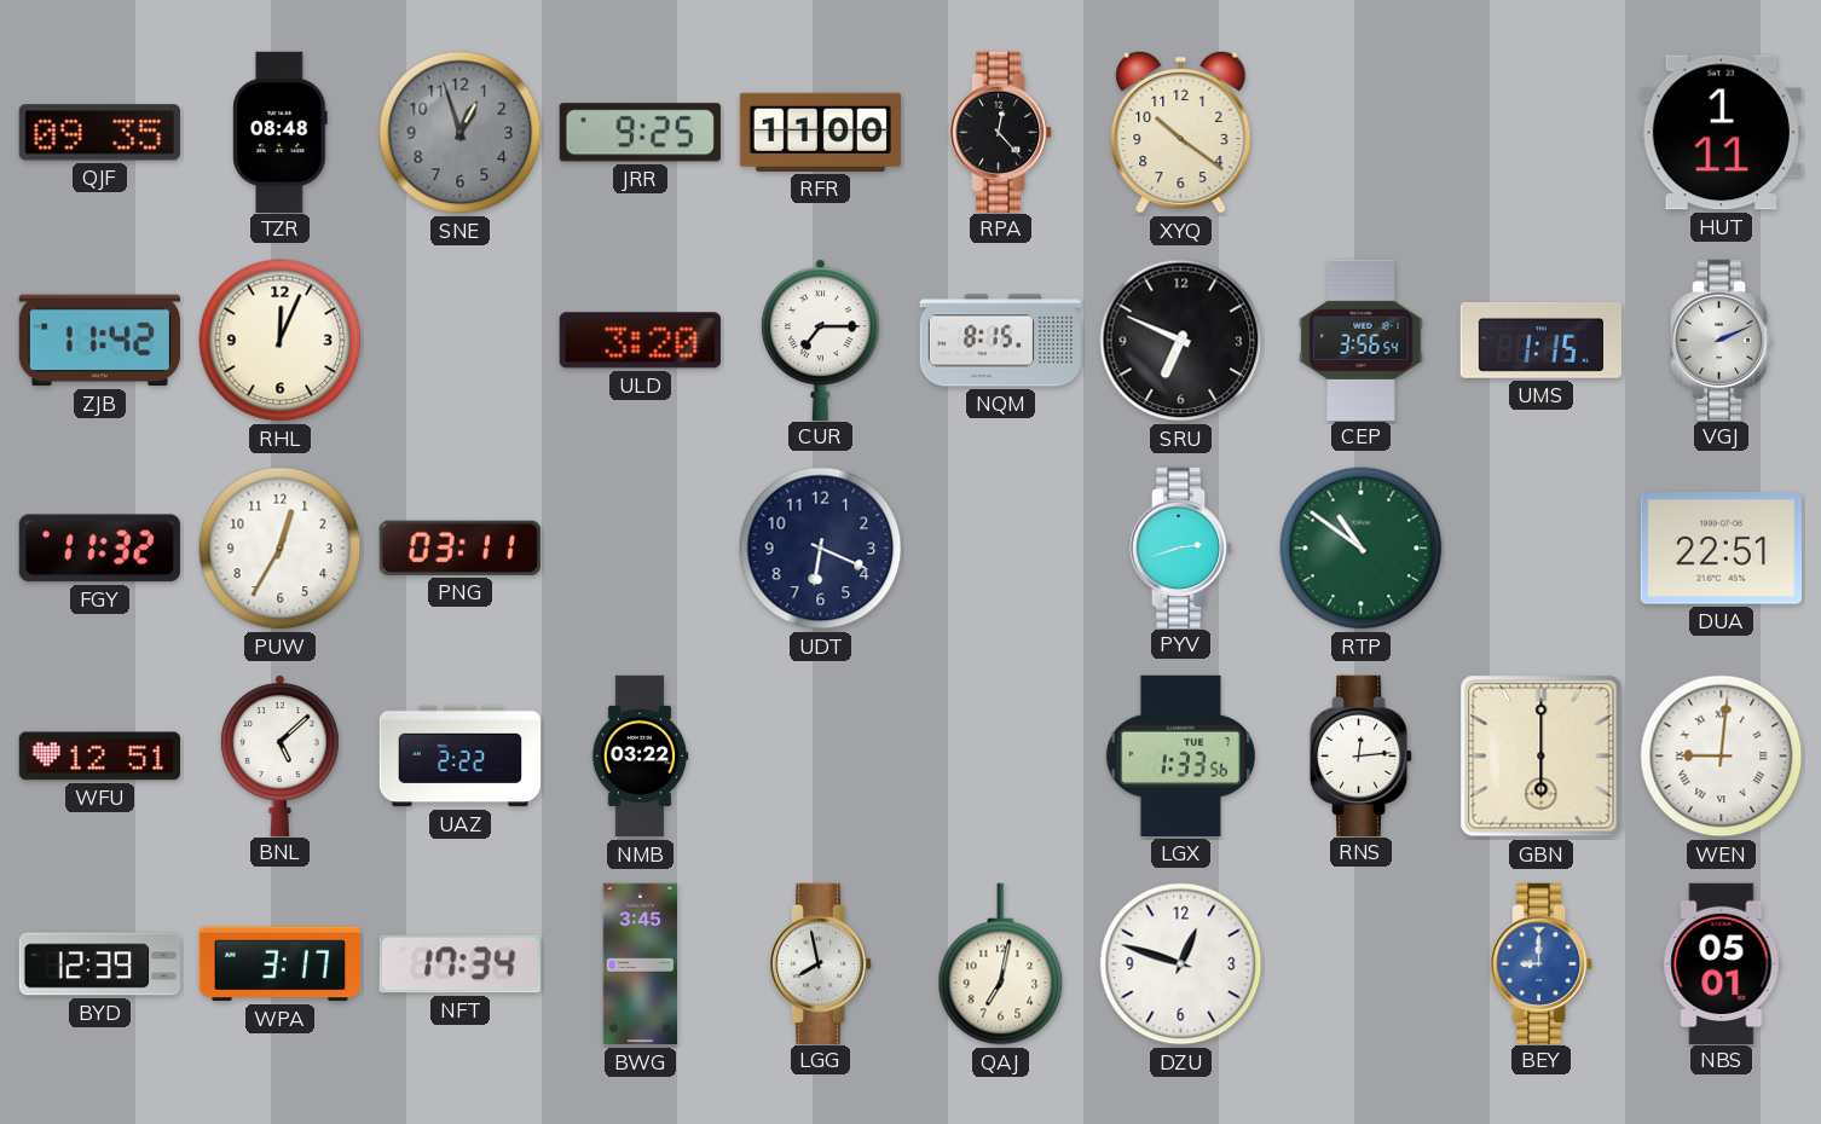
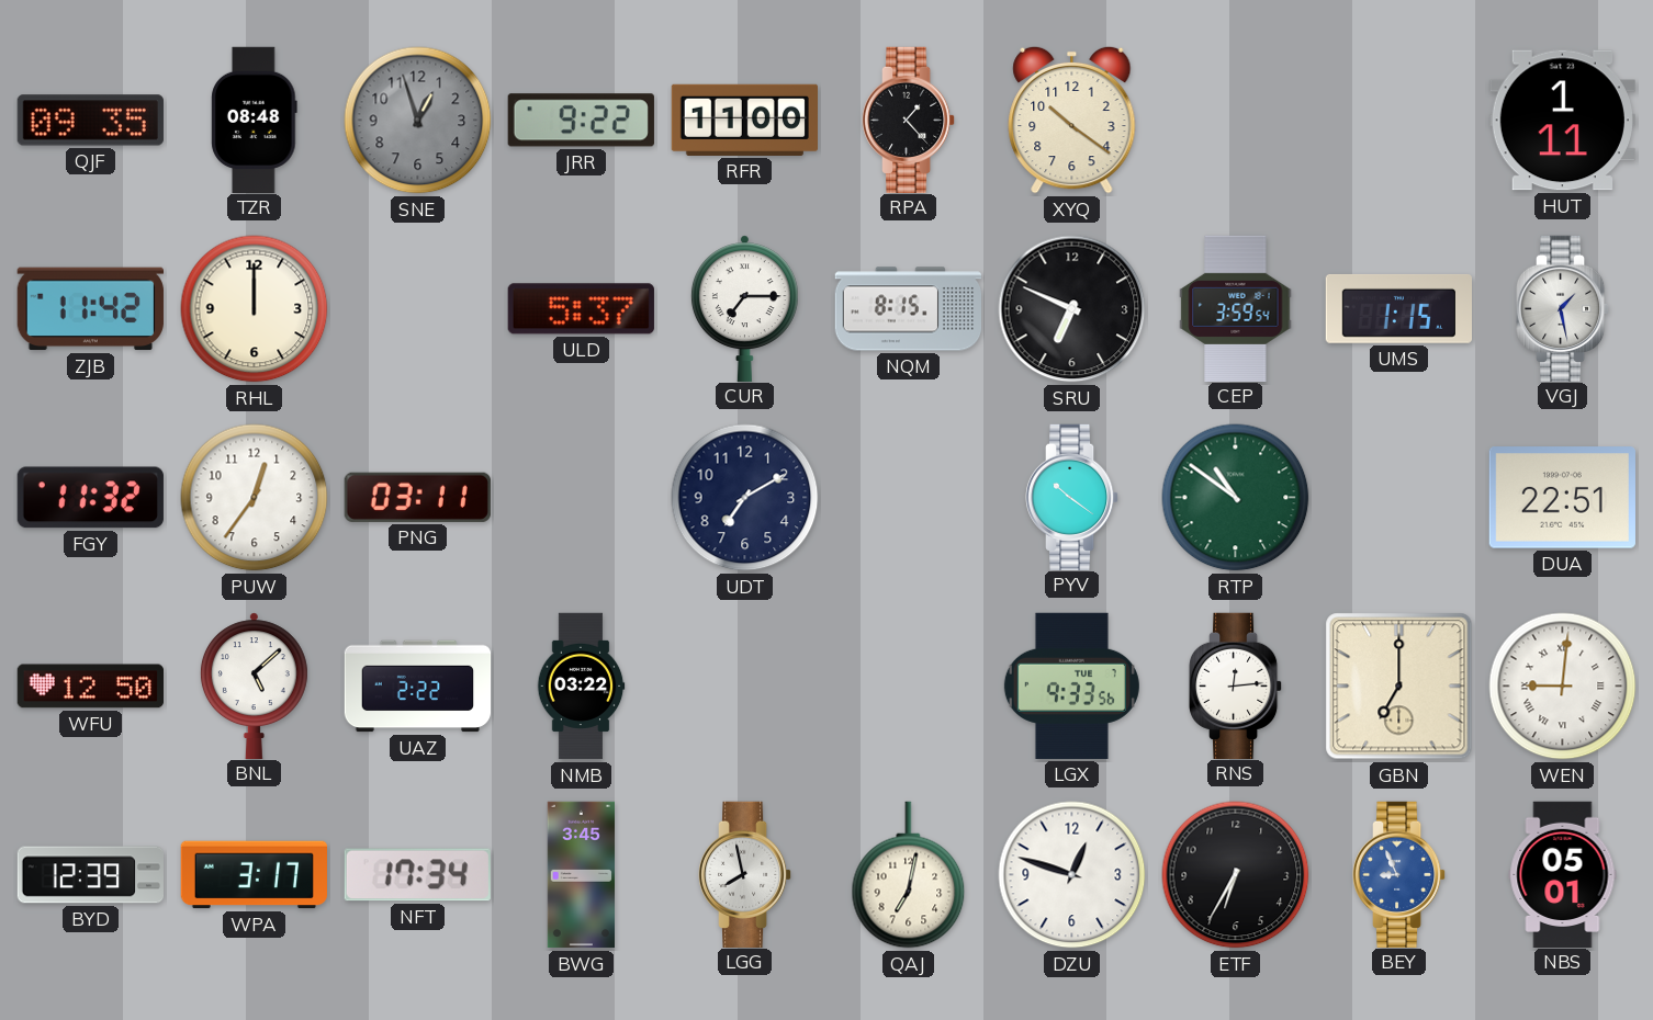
JRR: 9:25 -> 9:22 (581, 121)
RPA: 12:23 -> 1:23 (909, 120)
RHL: 12:04 -> 12:00 (255, 309)
ULD: 3:20 -> 5:37 (581, 309)
CEP: 3:56 -> 3:59 (1236, 308)
VGJ: 2:11 -> 1:28 (1563, 308)
PUW: 12:35 -> 12:36 (255, 498)
UDT: 6:19 -> 7:10 (745, 498)
PYV: 2:42 -> 10:21 (1072, 497)
WFU: 12:51 -> 12:50 (90, 687)
LGX: 1:33 -> 9:33 (1071, 685)
GBN: 6:00 -> 7:00 (1399, 687)
ETF: none -> 6:35 (1236, 875)
BEY: 9:00 -> 8:56 (1399, 874)
